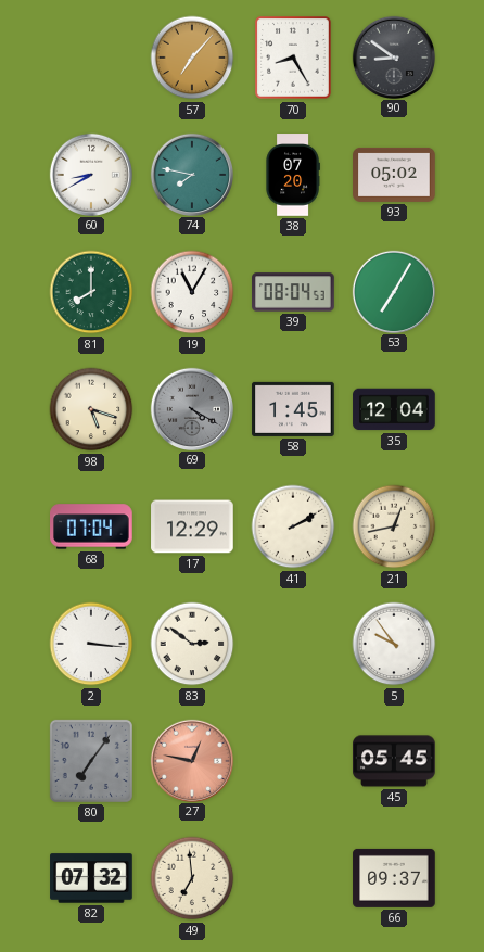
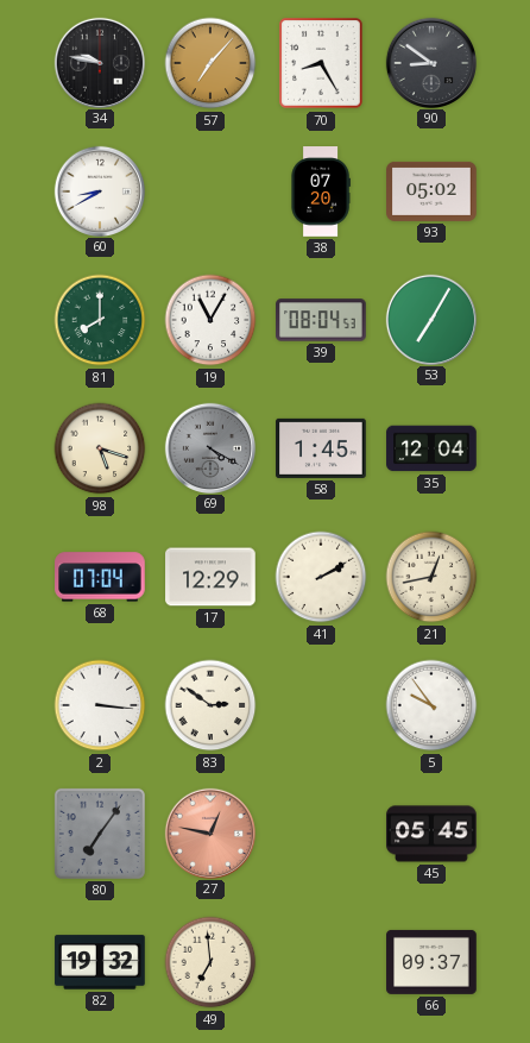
34: none -> 9:47 (99, 62)
74: 7:47 -> none (191, 174)
82: 07:32 -> 19:32 (100, 962)
